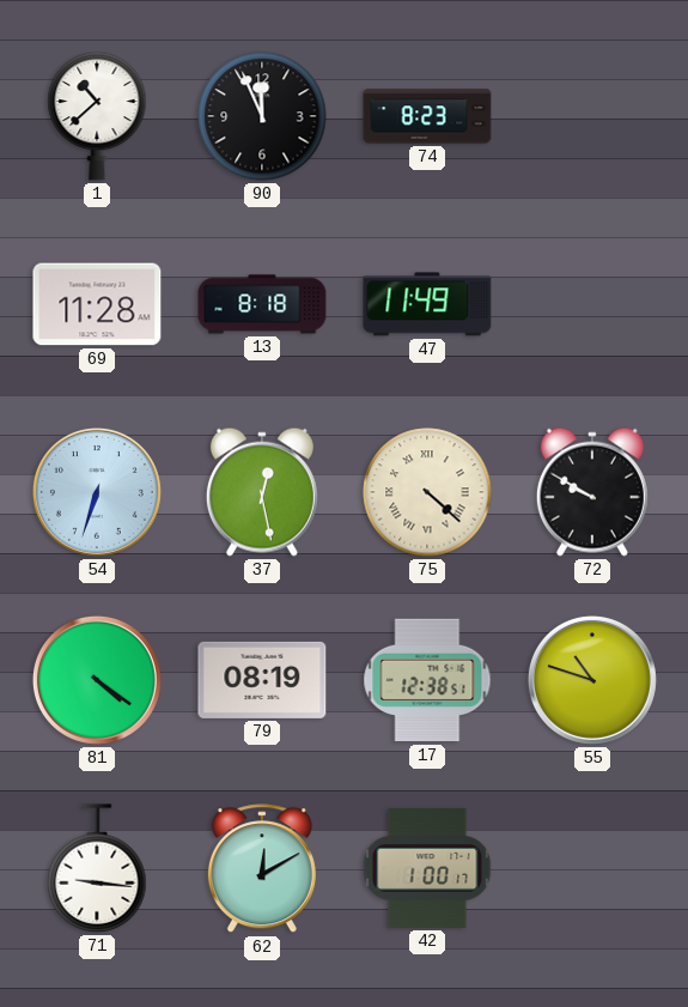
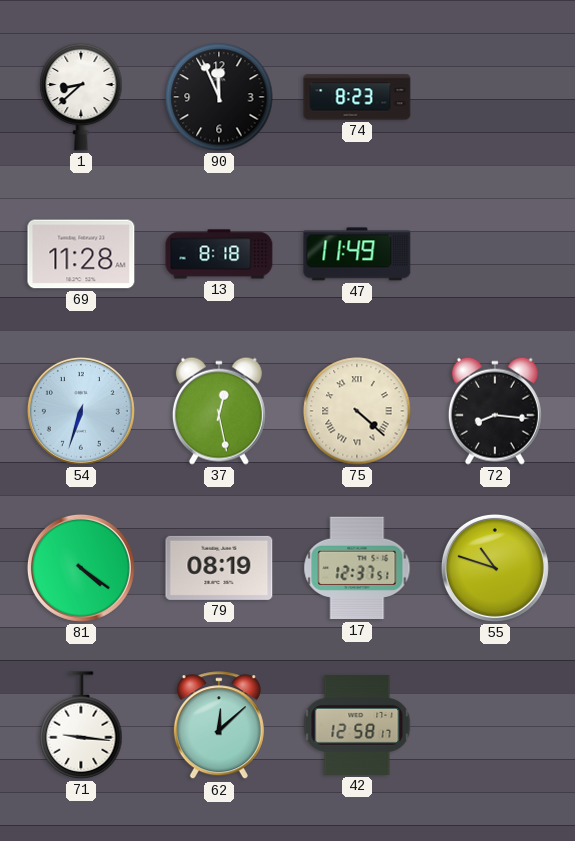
1: 10:38 -> 8:38 (81, 97)
72: 9:50 -> 8:16 (495, 411)
17: 12:38 -> 12:37 (357, 568)
62: 12:10 -> 12:08 (219, 726)
42: 1:00 -> 12:58 (357, 725)
